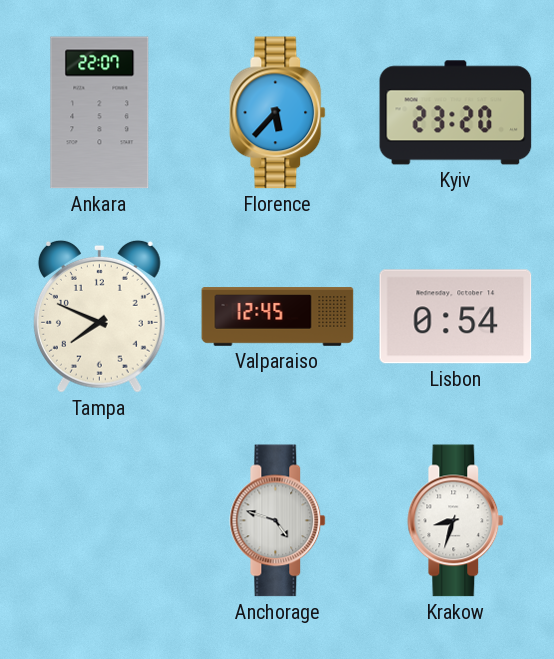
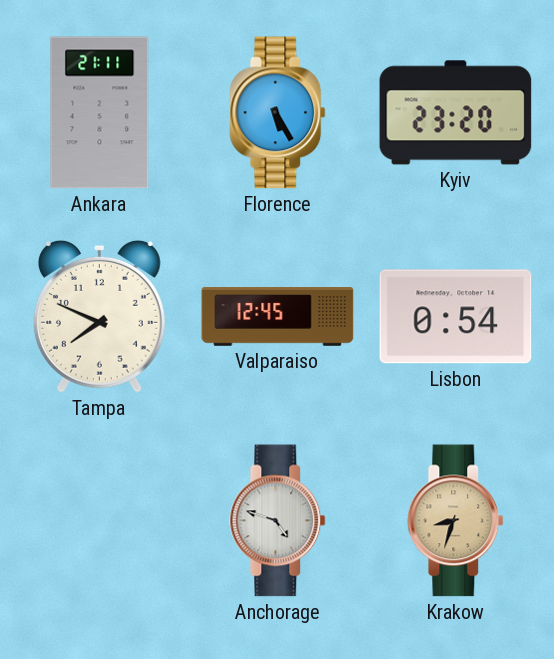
Ankara: 22:07 -> 21:11 (100, 113)
Florence: 5:37 -> 5:25 (278, 113)
Krakow dial: white -> champagne (456, 521)
